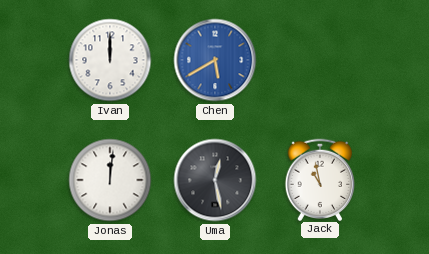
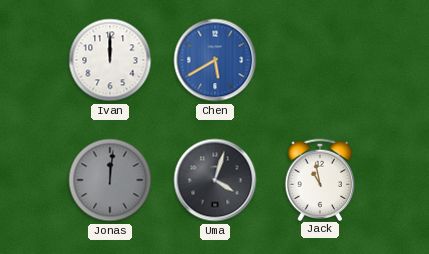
Jonas dial: white -> grey (110, 180)
Uma: 12:28 -> 4:03 (215, 180)
